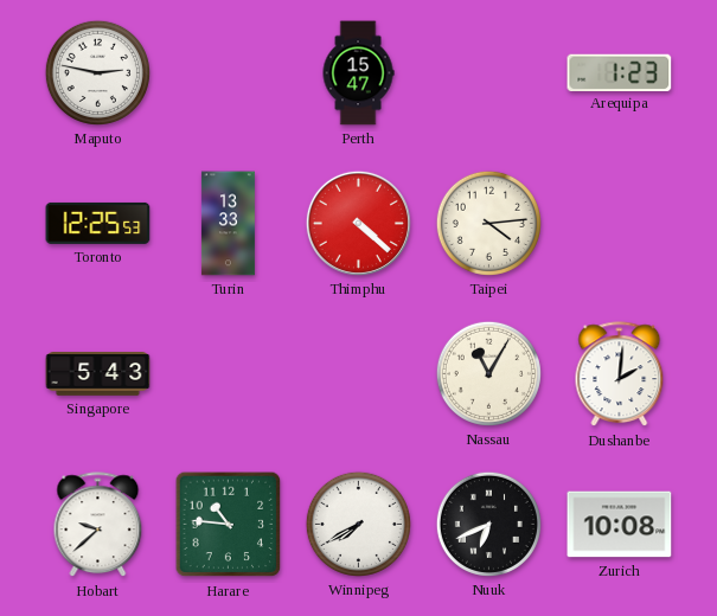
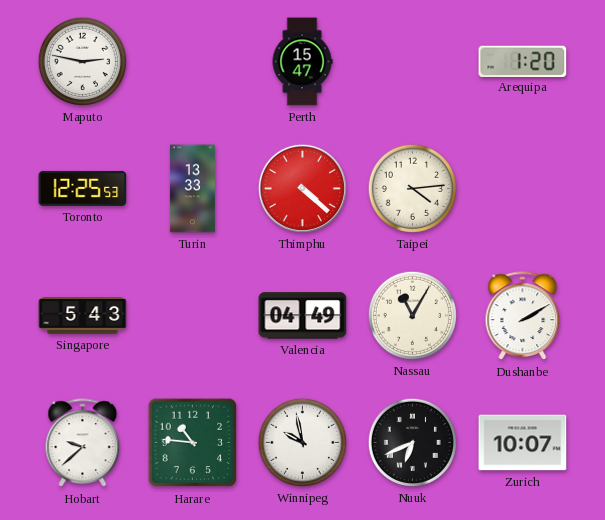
Arequipa: 1:23 -> 1:20 (523, 61)
Valencia: none -> 04:49 (303, 316)
Dushanbe: 2:01 -> 2:10 (523, 316)
Winnipeg: 7:40 -> 9:58 (302, 442)
Zurich: 10:08 -> 10:07 (523, 443)
